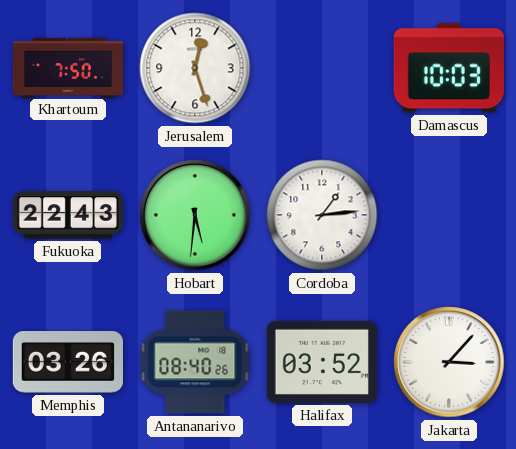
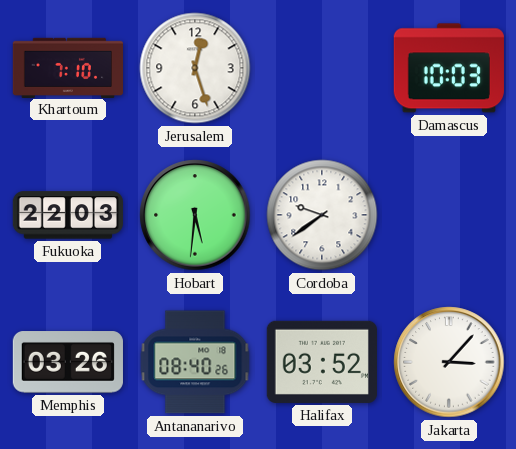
Khartoum: 7:50 -> 7:10 (67, 67)
Fukuoka: 22:43 -> 22:03 (68, 215)
Cordoba: 1:14 -> 9:39 (322, 215)
